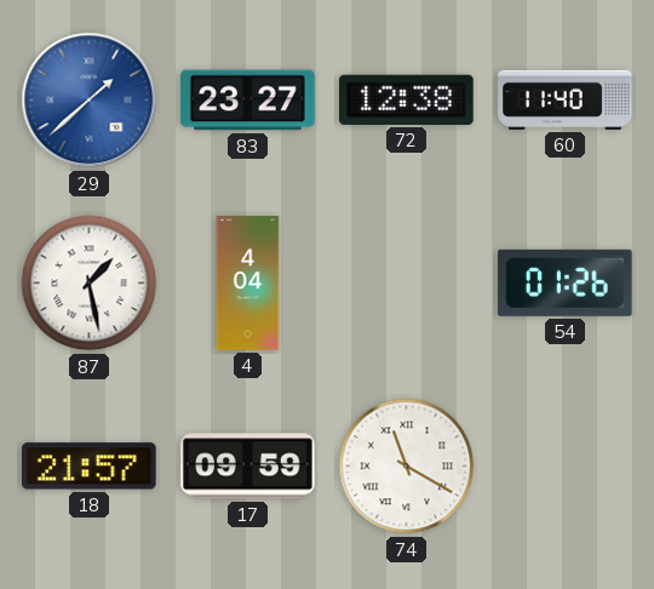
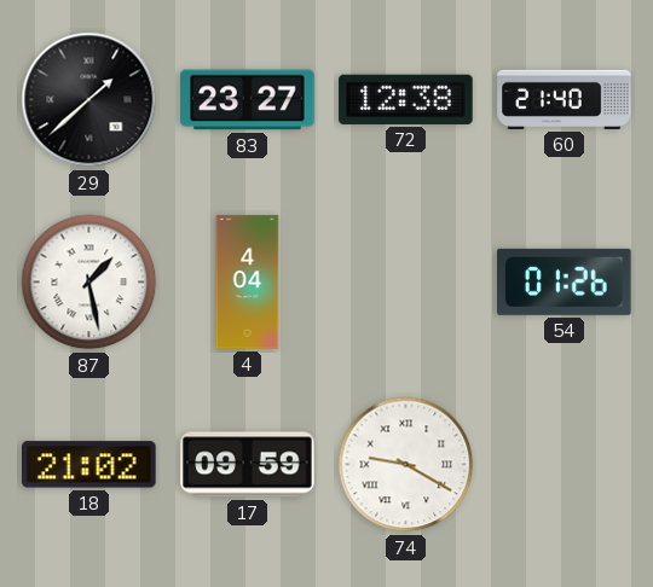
29 dial: blue -> black (89, 100)
60: 11:40 -> 21:40 (565, 99)
18: 21:57 -> 21:02 (89, 465)
74: 11:20 -> 9:20 (406, 465)
